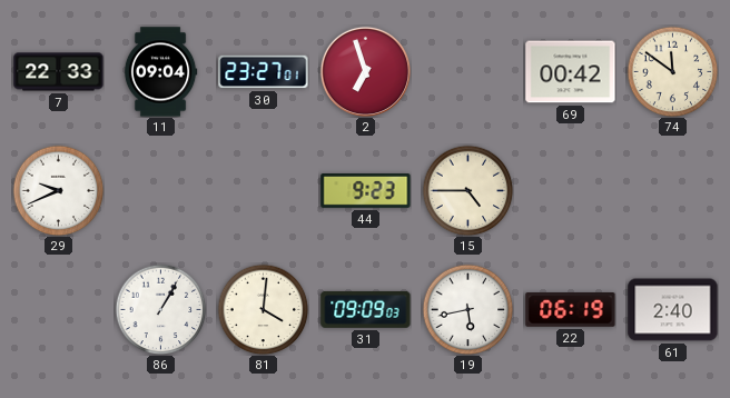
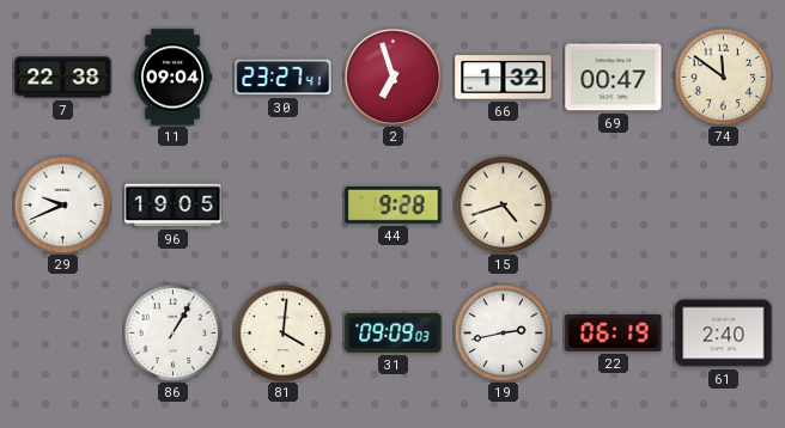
7: 22:33 -> 22:38 (63, 78)
30: 23:27:01 -> 23:27:41 (284, 78)
66: none -> 1:32 (504, 78)
69: 00:42 -> 00:47 (614, 78)
96: none -> 19:05 (174, 206)
44: 9:23 -> 9:28 (394, 206)
15: 4:45 -> 4:42 (503, 204)
19: 5:43 -> 2:43 (503, 332)
